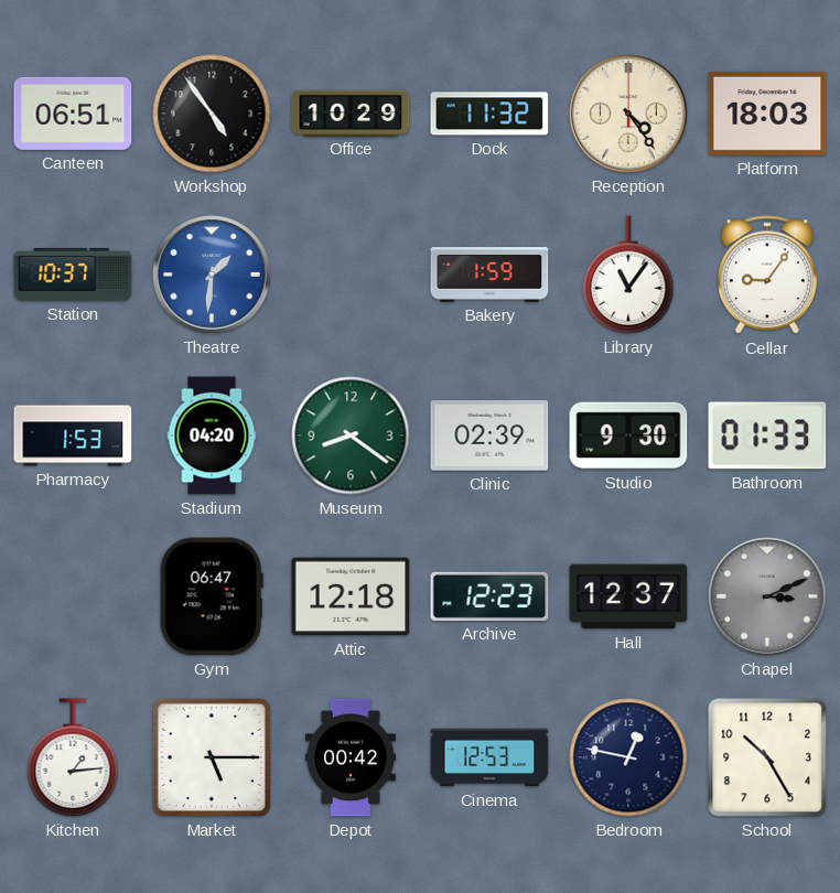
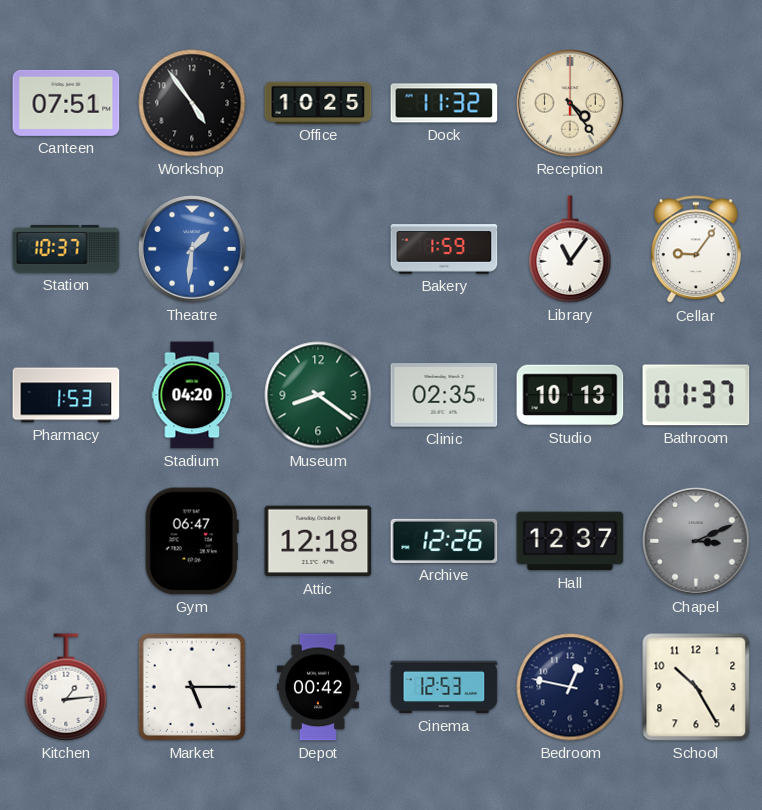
Canteen: 06:51 -> 07:51 (66, 103)
Office: 10:29 -> 10:25 (318, 102)
Platform: 18:03 -> none (767, 114)
Clinic: 02:39 -> 02:35 (444, 395)
Studio: 9:30 -> 10:13 (570, 395)
Bathroom: 01:33 -> 01:37 (696, 395)
Archive: 12:23 -> 12:26 (444, 541)
